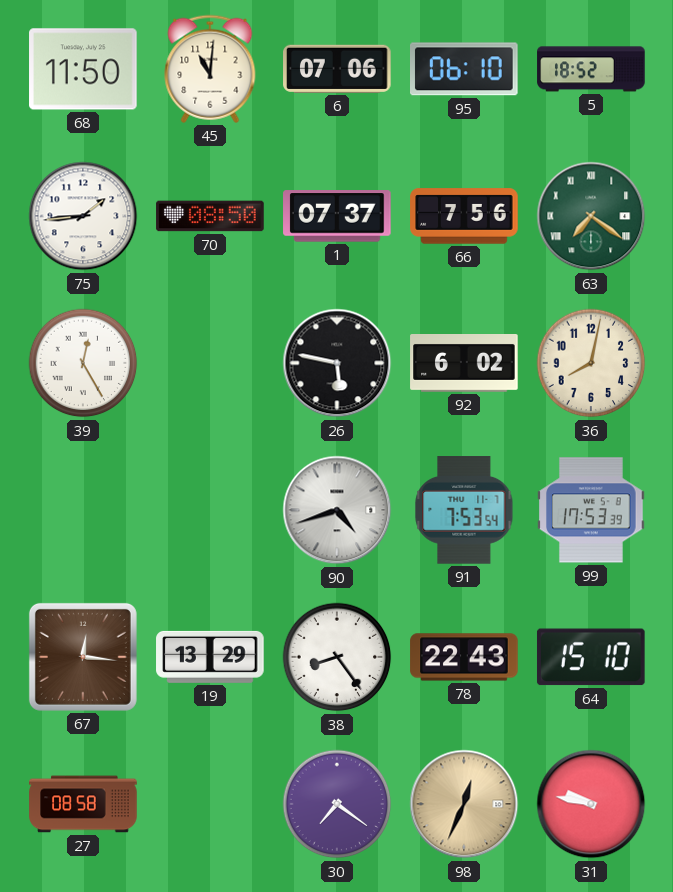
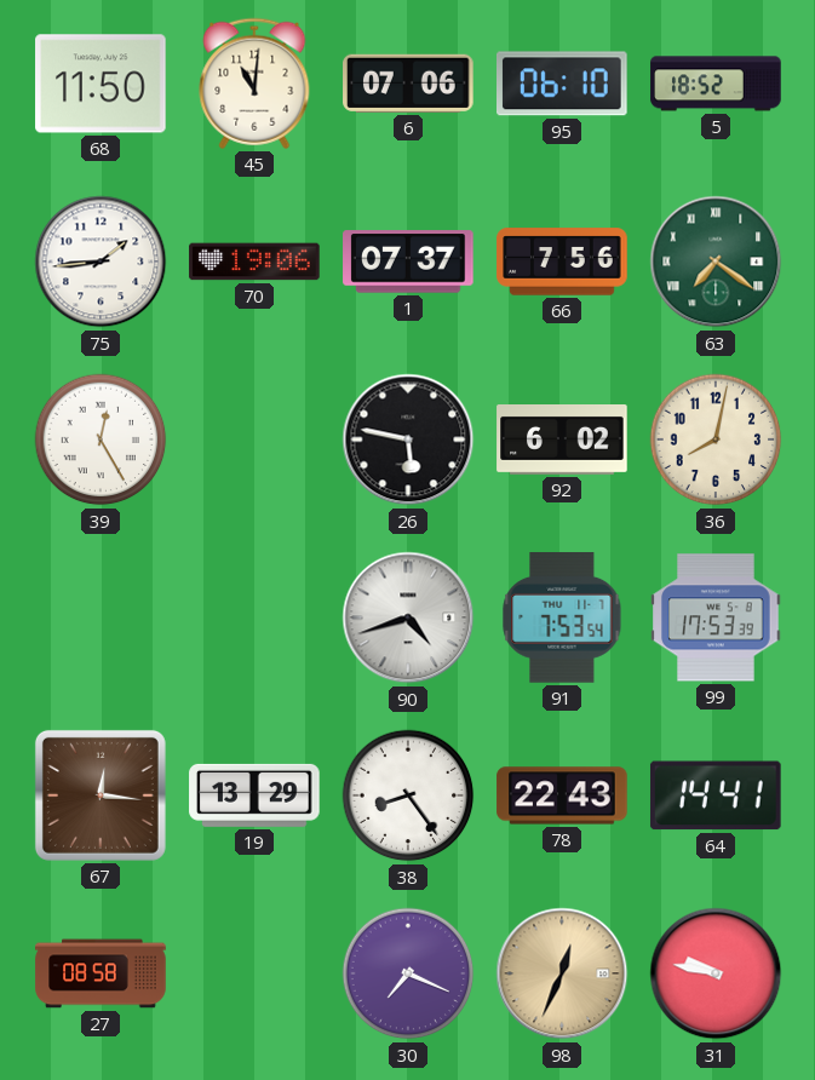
70: 08:50 -> 19:06 (254, 262)
64: 15:10 -> 14:41 (716, 795)
30: 7:21 -> 7:19 (408, 973)
